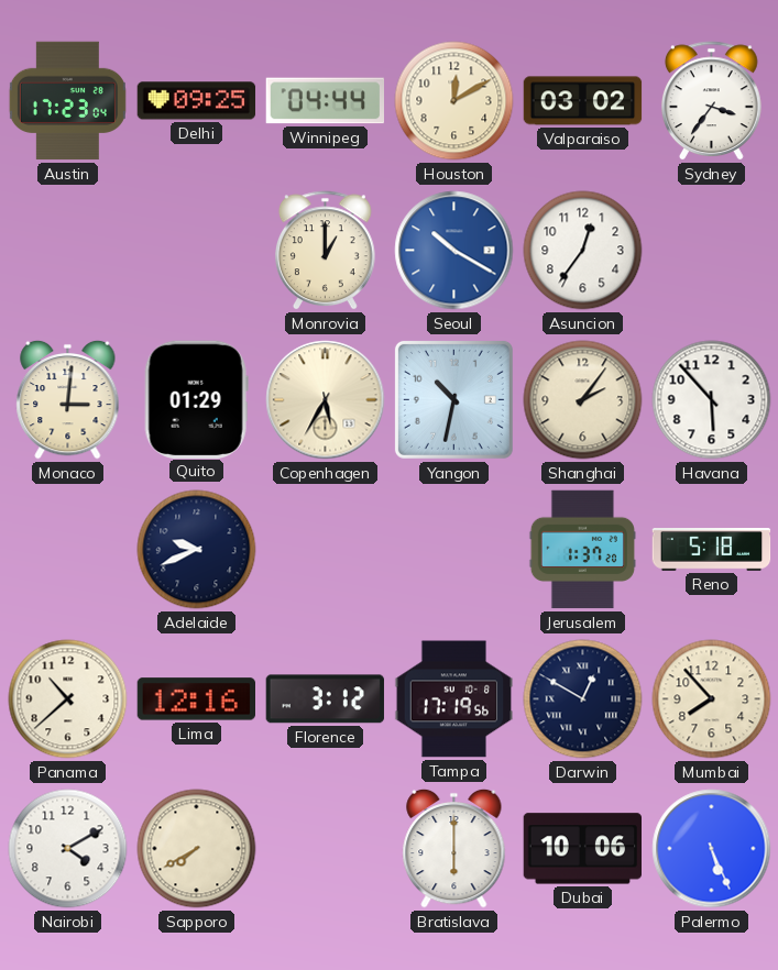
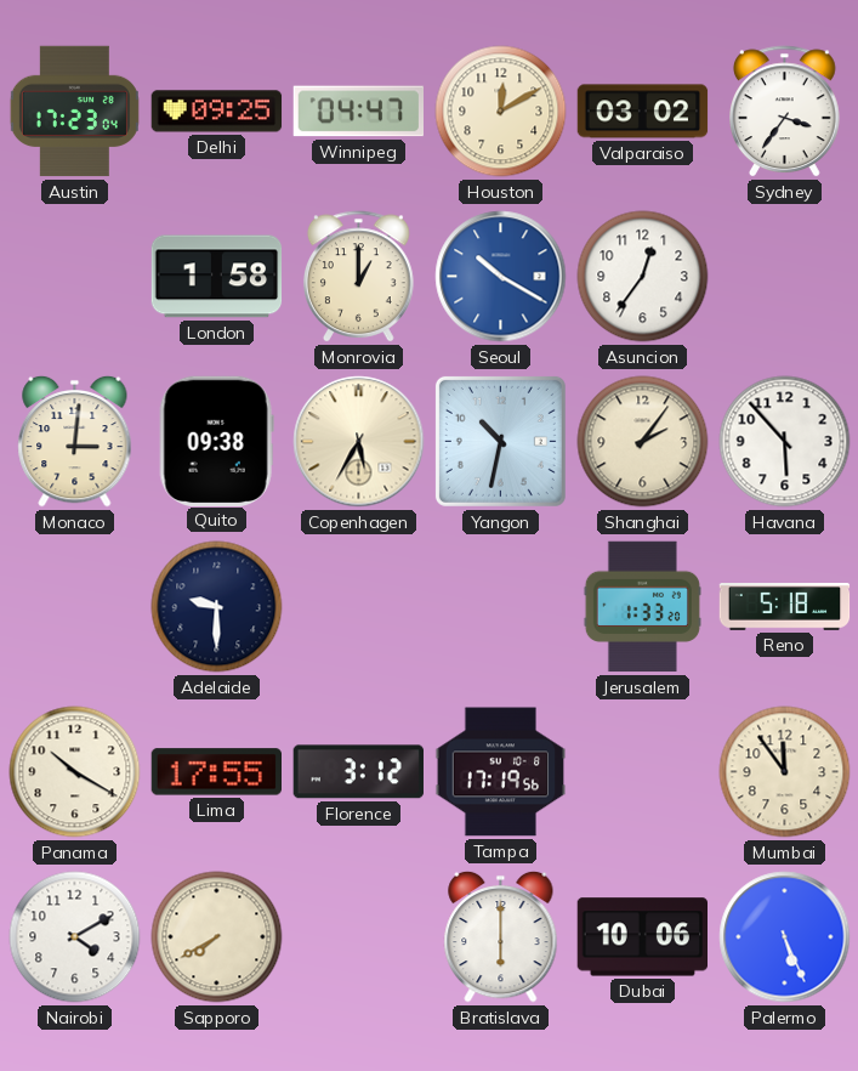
Winnipeg: 04:44 -> 04:47 (358, 112)
London: none -> 1:58 (217, 277)
Quito: 01:29 -> 09:38 (216, 441)
Adelaide: 9:41 -> 9:30 (217, 607)
Jerusalem: 1:37 -> 1:33 (642, 607)
Panama: 10:38 -> 10:20 (75, 772)
Lima: 12:16 -> 17:55 (216, 772)
Darwin: 12:50 -> none (583, 699)
Mumbai: 7:53 -> 11:54 (785, 772)
